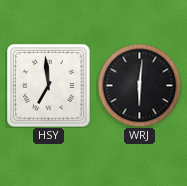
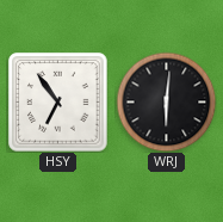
HSY: 6:59 -> 6:54 (58, 103)
